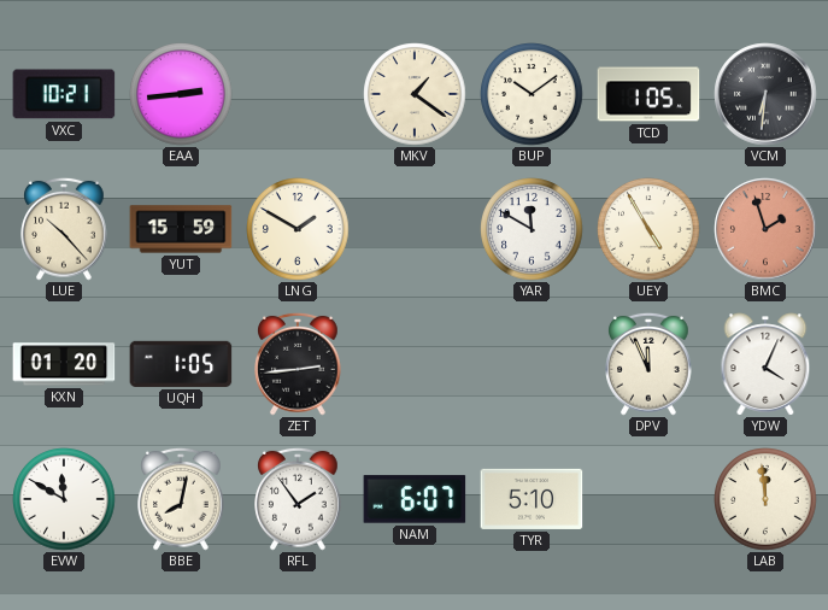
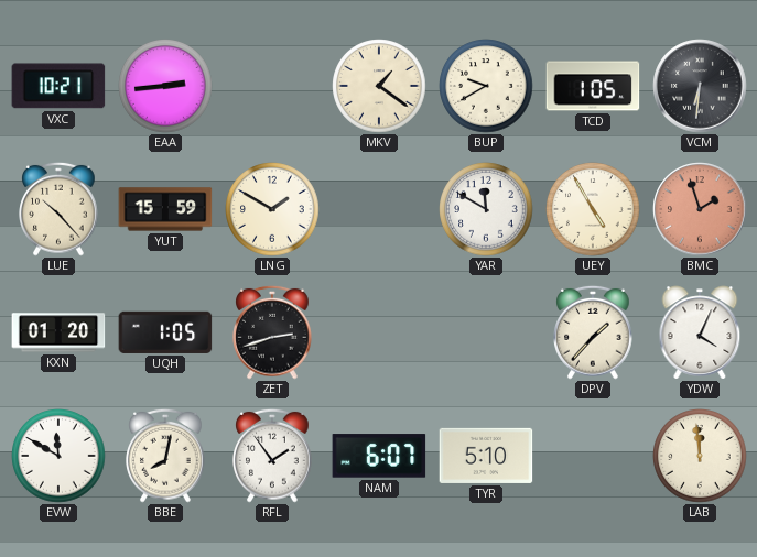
BUP: 10:09 -> 9:40 (486, 86)
ZET: 2:44 -> 2:42 (272, 332)
DPV: 11:56 -> 1:37 (593, 332)
